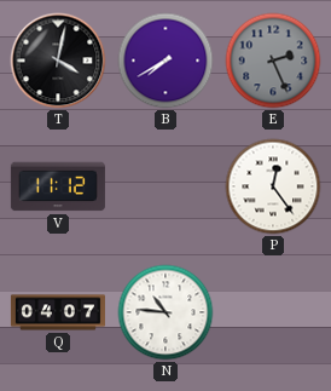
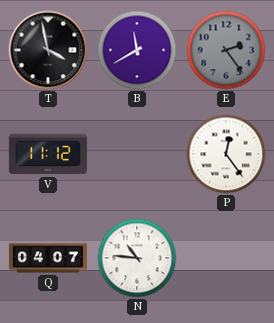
T: 4:02 -> 3:58 (48, 50)
B: 7:40 -> 11:40 (137, 50)
E: 2:26 -> 2:24 (226, 50)
